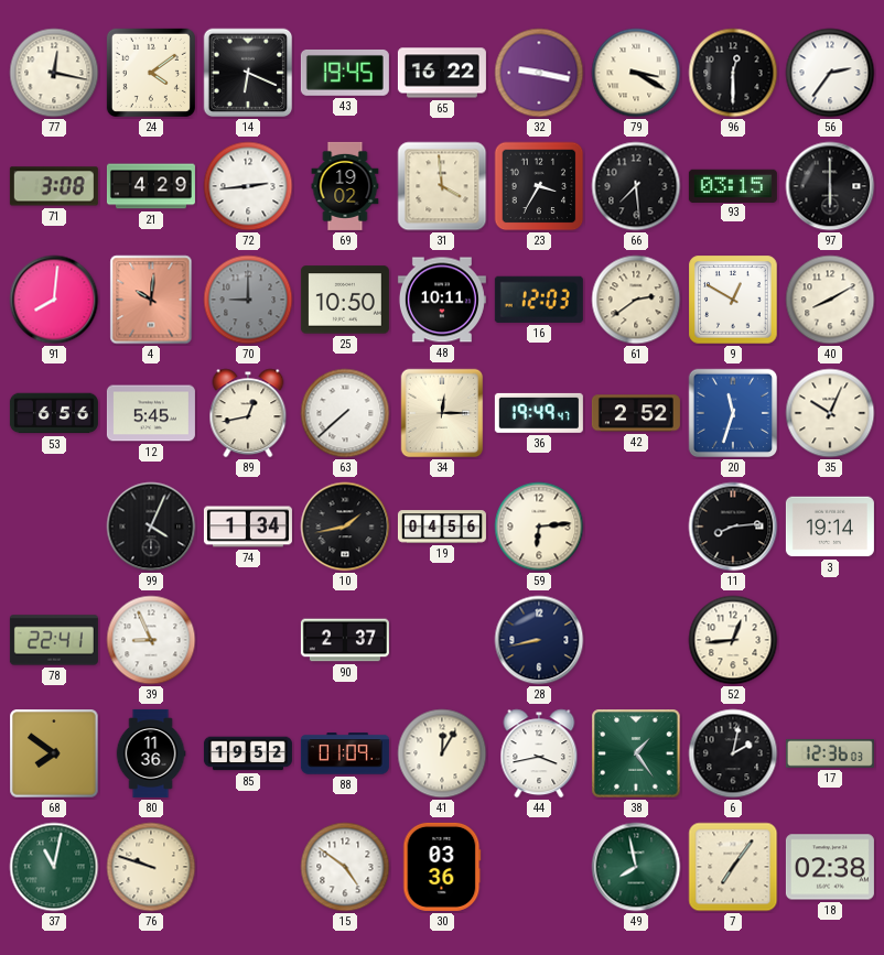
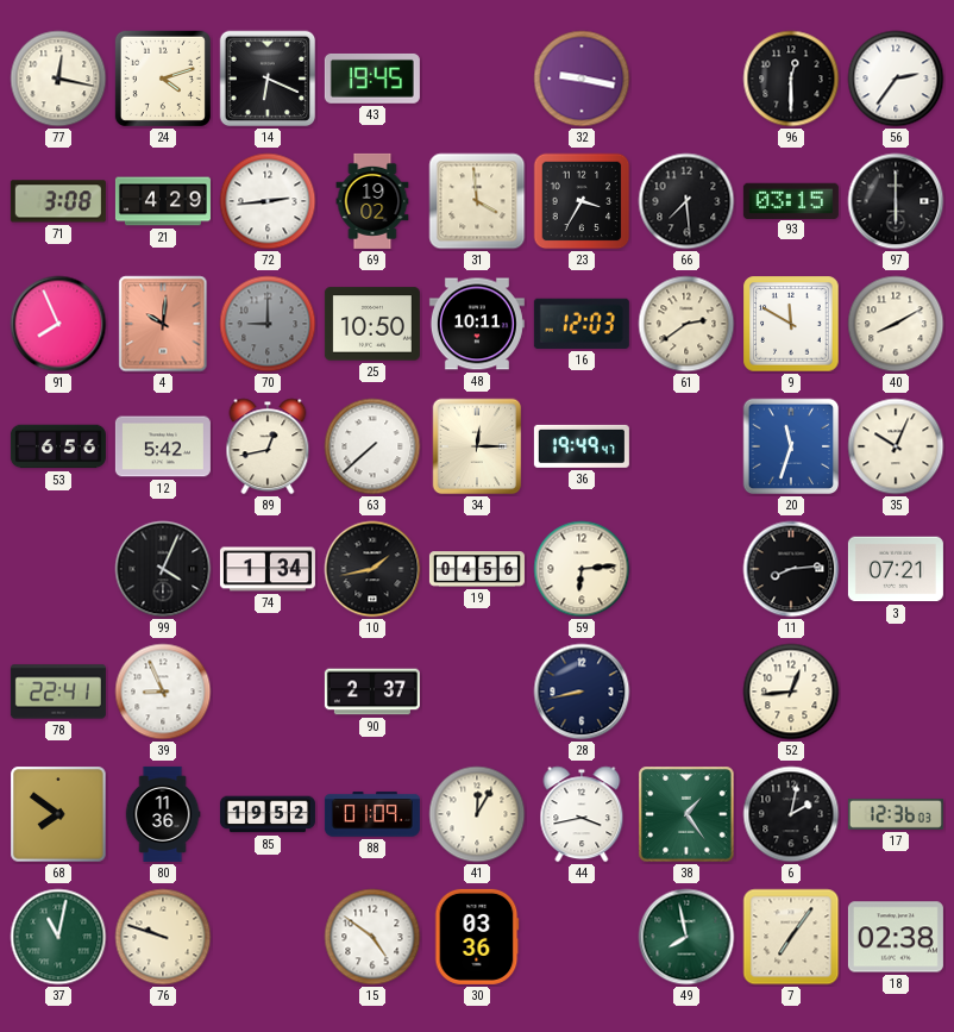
24: 4:09 -> 4:12 (163, 79)
65: 16:22 -> none (442, 73)
79: 3:20 -> none (636, 73)
91: 8:01 -> 7:56 (58, 324)
9: 12:50 -> 11:50 (791, 324)
12: 5:45 -> 5:42 (163, 446)
42: 2:52 -> none (636, 413)
3: 19:14 -> 07:21 (896, 569)
